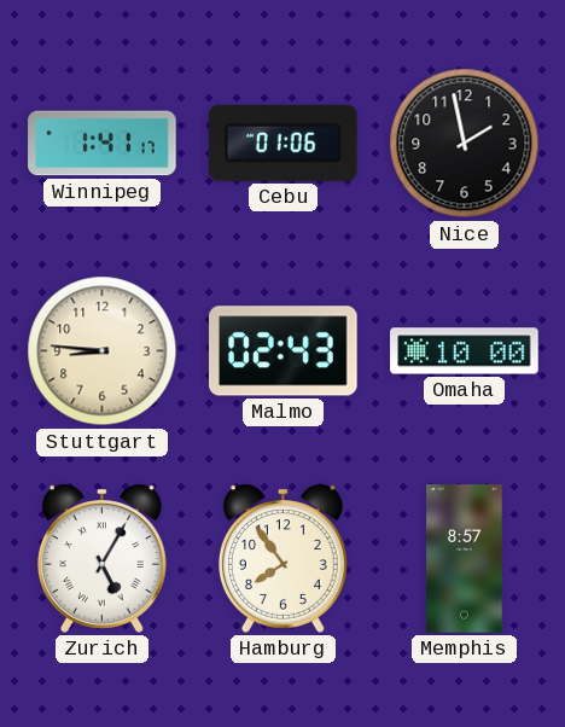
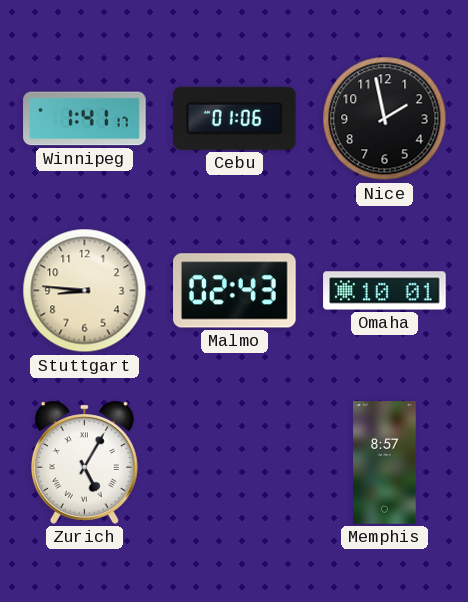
Omaha: 10:00 -> 10:01 (385, 291)
Hamburg: 7:54 -> none (284, 558)
